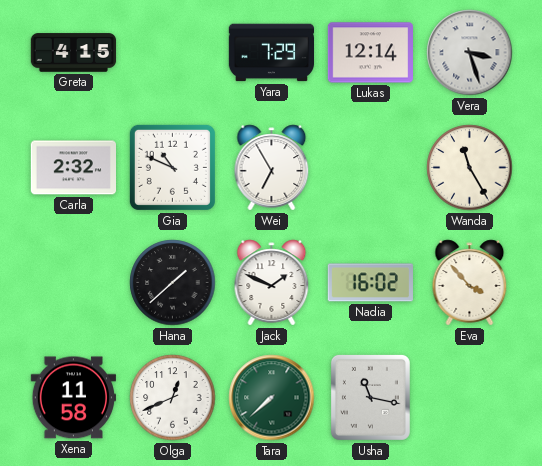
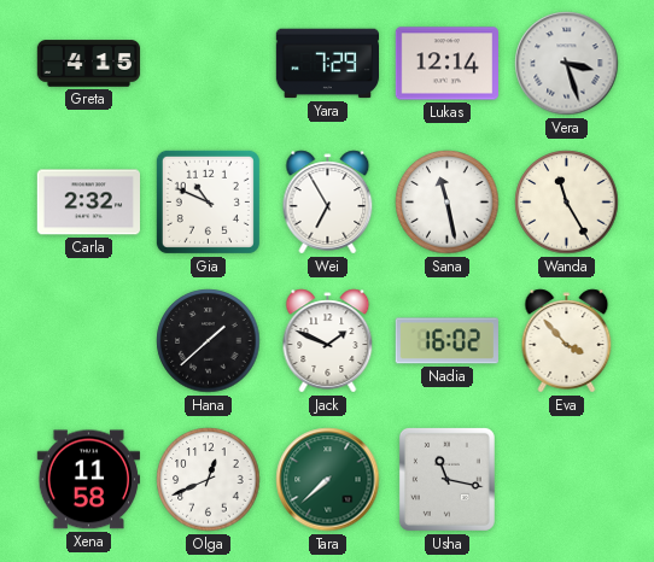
Sana: none -> 11:28 (448, 203)
